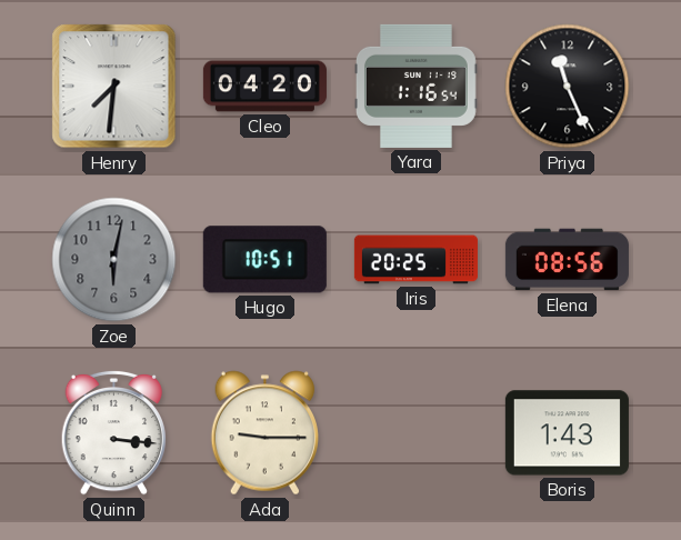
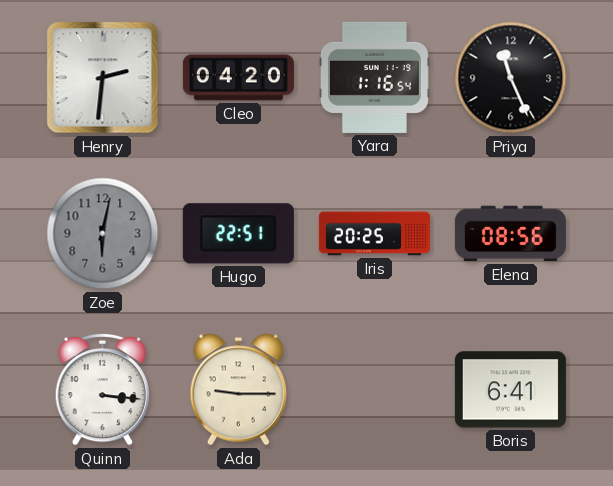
Henry: 7:31 -> 2:31 (103, 78)
Hugo: 10:51 -> 22:51 (238, 234)
Boris: 1:43 -> 6:41 (510, 390)
